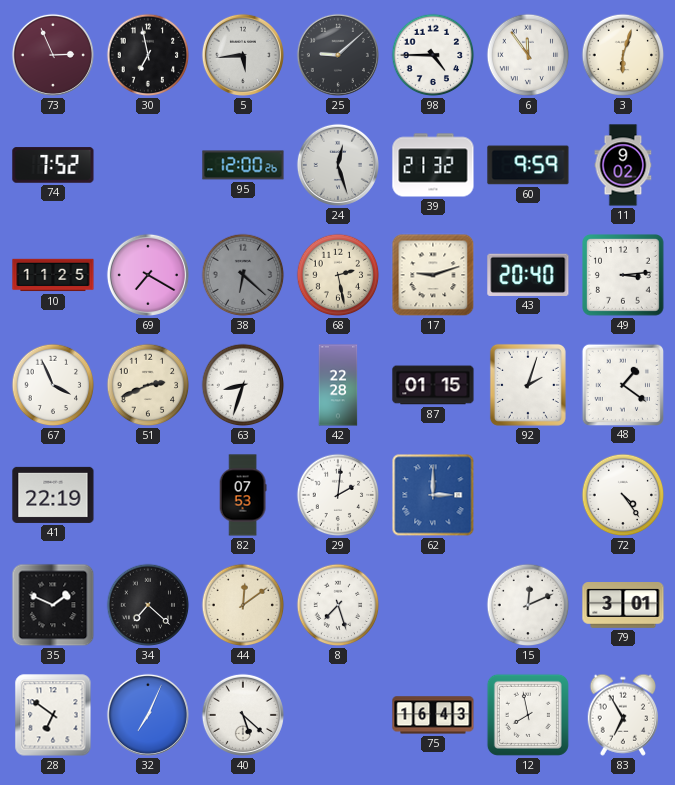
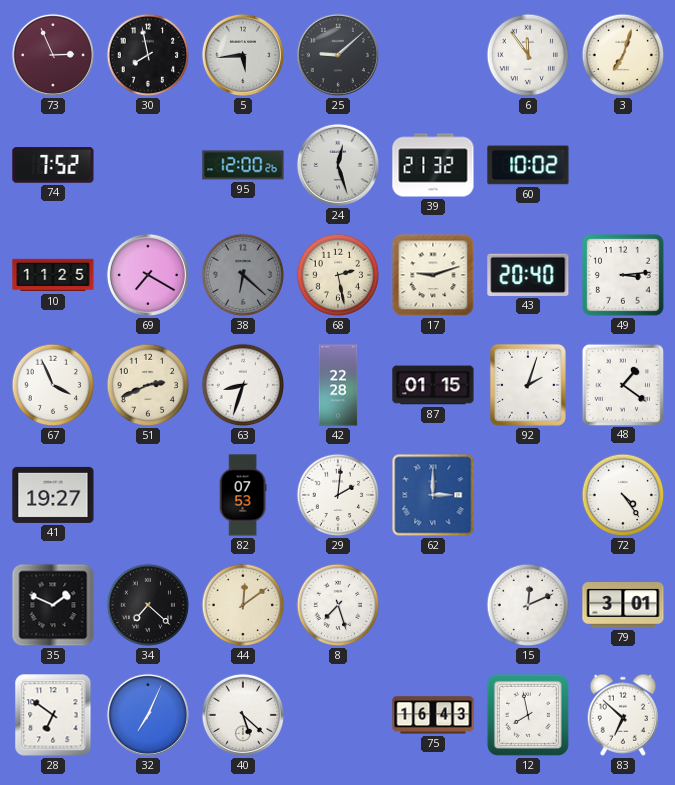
30: 6:58 -> 7:58 (148, 55)
98: 4:45 -> none (433, 55)
3: 6:03 -> 7:03 (623, 55)
60: 9:59 -> 10:02 (528, 165)
11: 9:02 -> none (623, 165)
41: 22:19 -> 19:27 (53, 495)
83: 6:55 -> 6:52 (622, 715)
